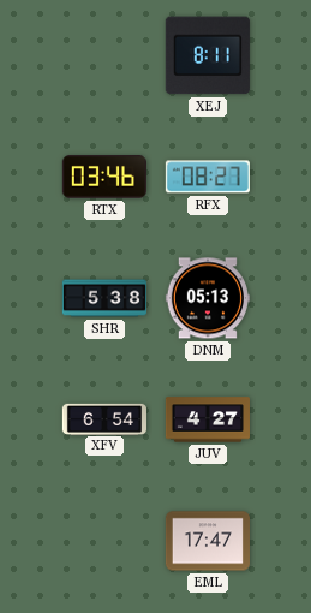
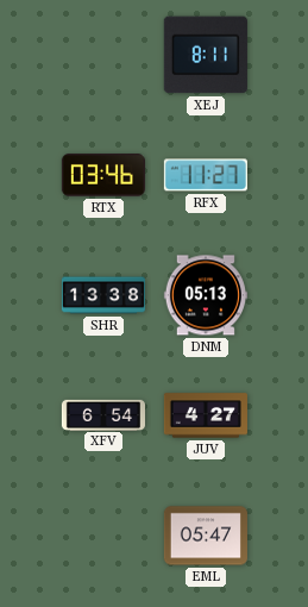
RFX: 08:27 -> 11:27 (206, 175)
SHR: 5:38 -> 13:38 (102, 295)
EML: 17:47 -> 05:47 (206, 536)
